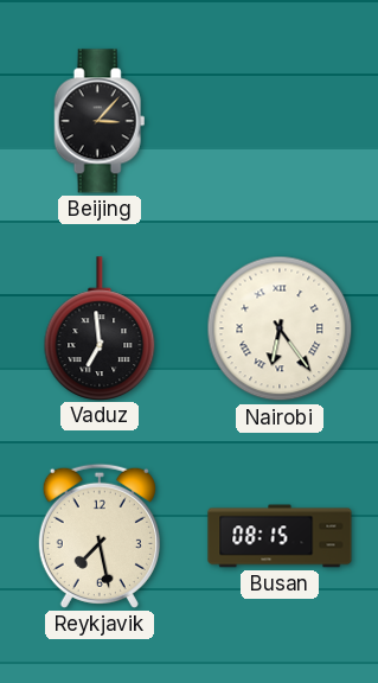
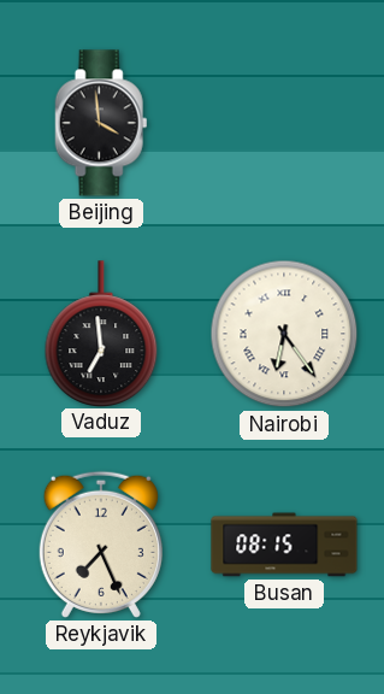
Beijing: 3:07 -> 3:59 (101, 123)
Reykjavik: 7:28 -> 7:26 (101, 545)
